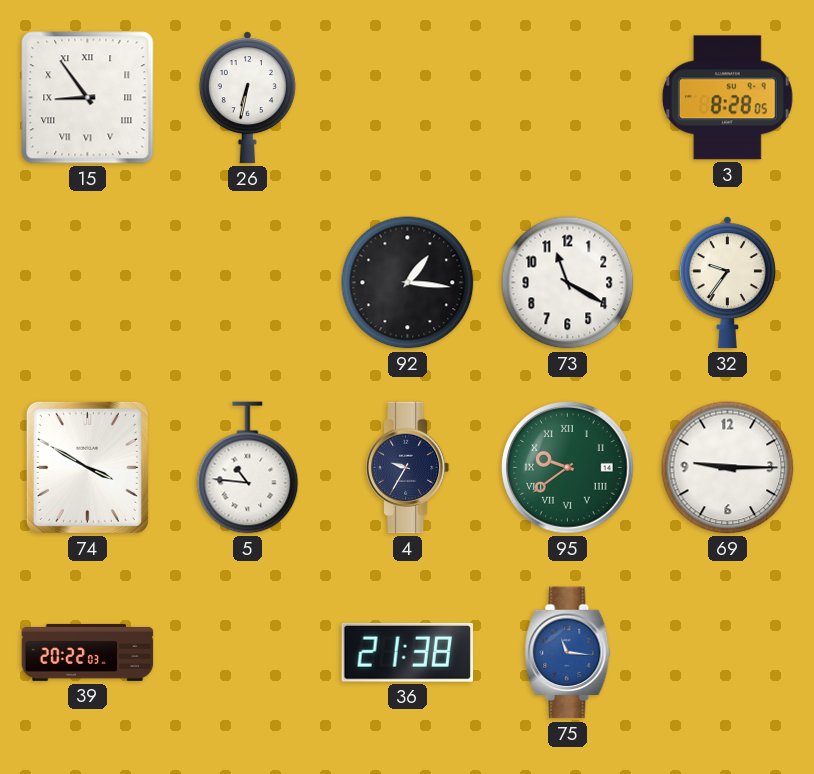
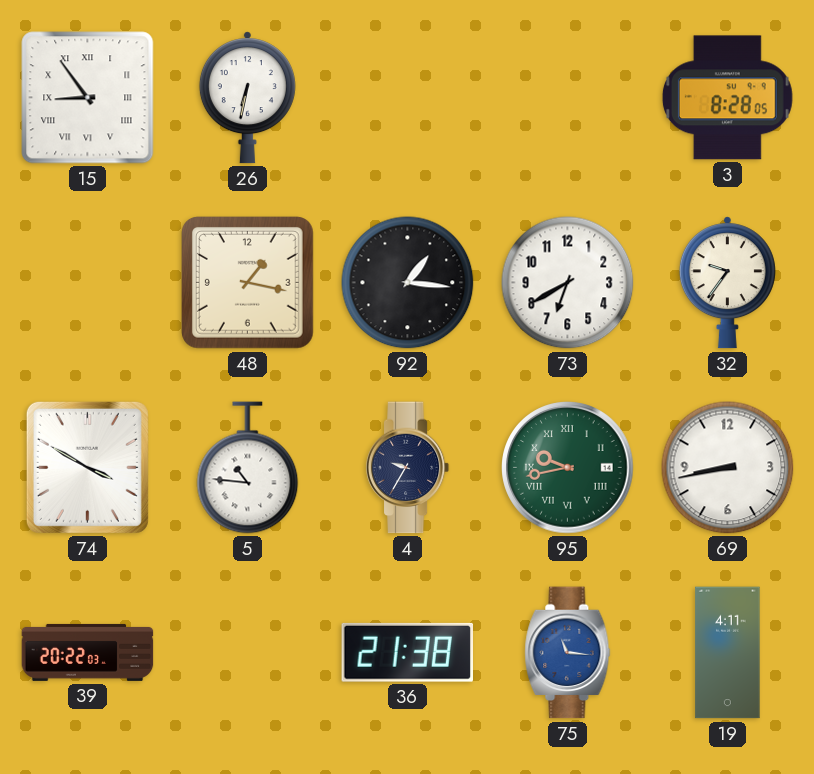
48: none -> 1:17 (248, 283)
73: 11:20 -> 6:40 (568, 283)
95: 9:39 -> 9:43 (568, 468)
69: 9:15 -> 8:43 (728, 468)
19: none -> 4:11 (728, 653)
